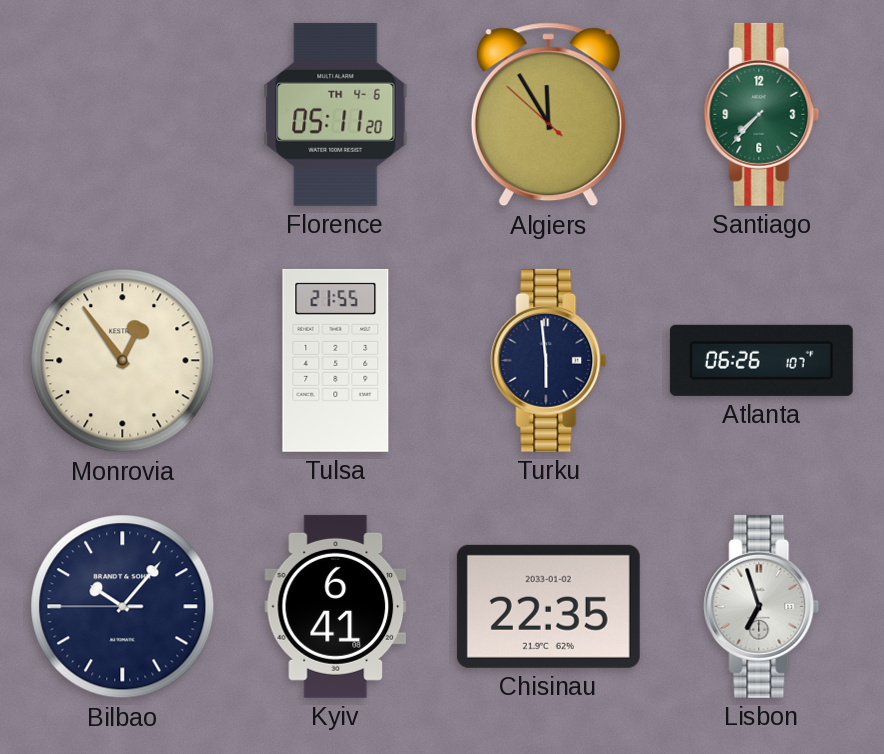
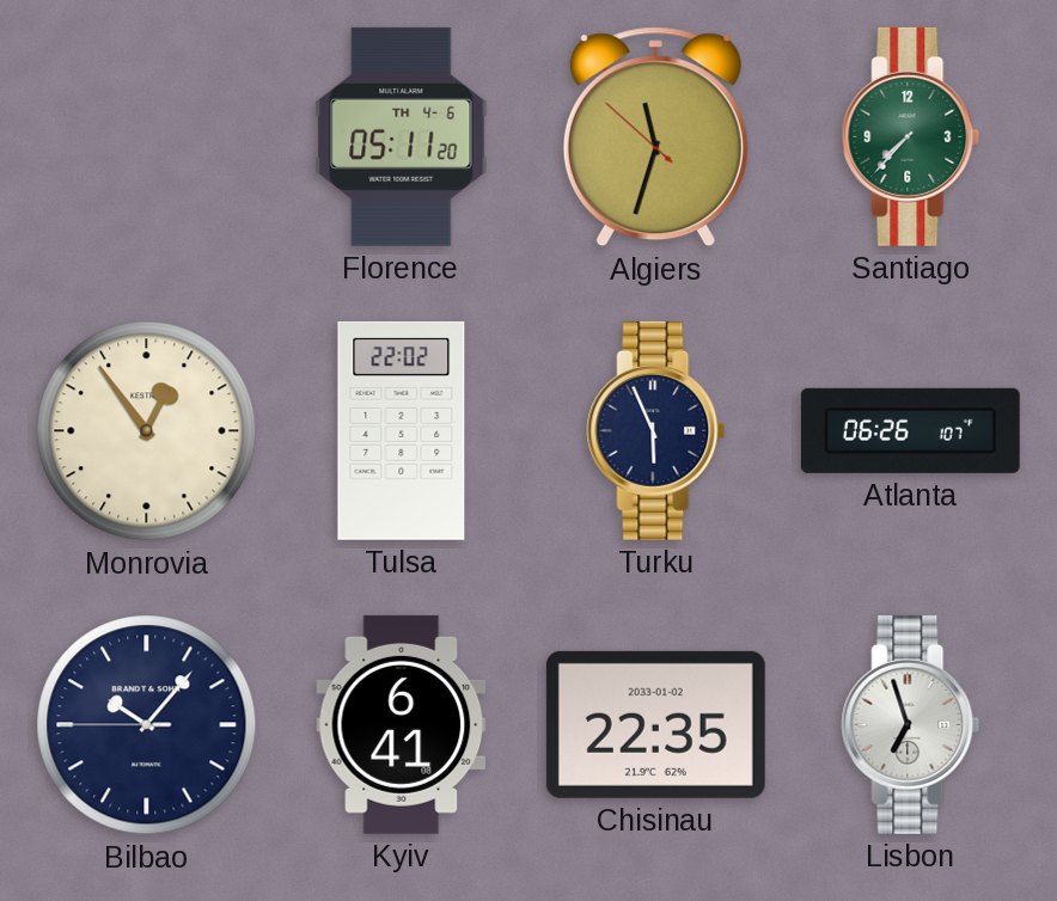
Algiers: 11:54 -> 11:32 (655, 137)
Tulsa: 21:55 -> 22:02 (402, 430)
Turku: 5:59 -> 5:56 (656, 430)
